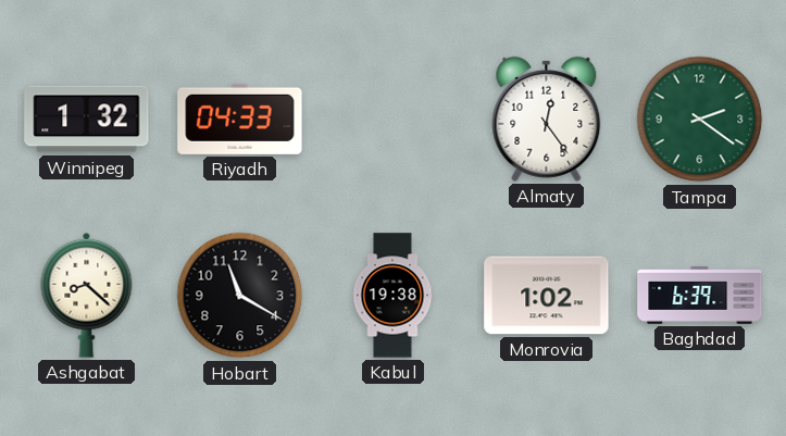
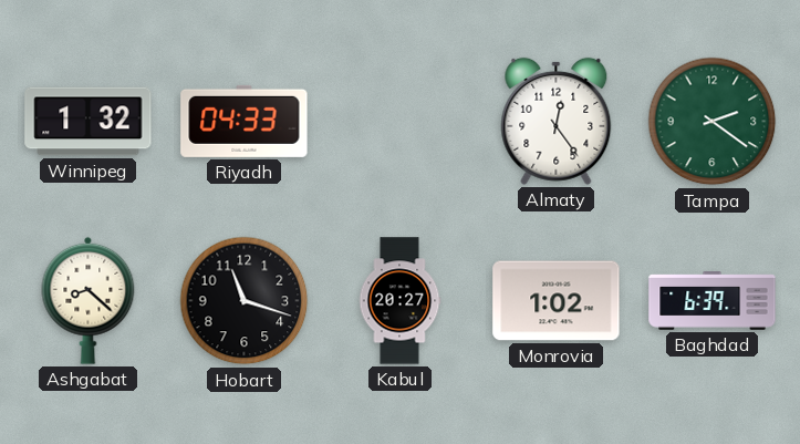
Hobart: 11:20 -> 11:18 (245, 301)
Kabul: 19:38 -> 20:27 (399, 301)
